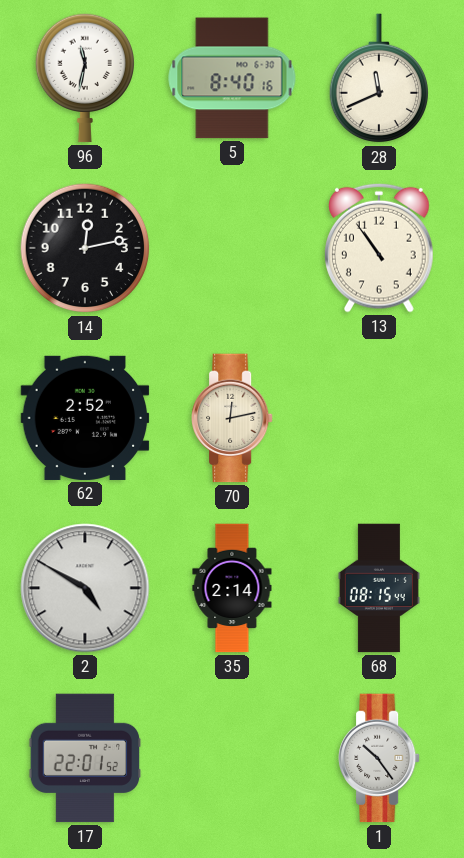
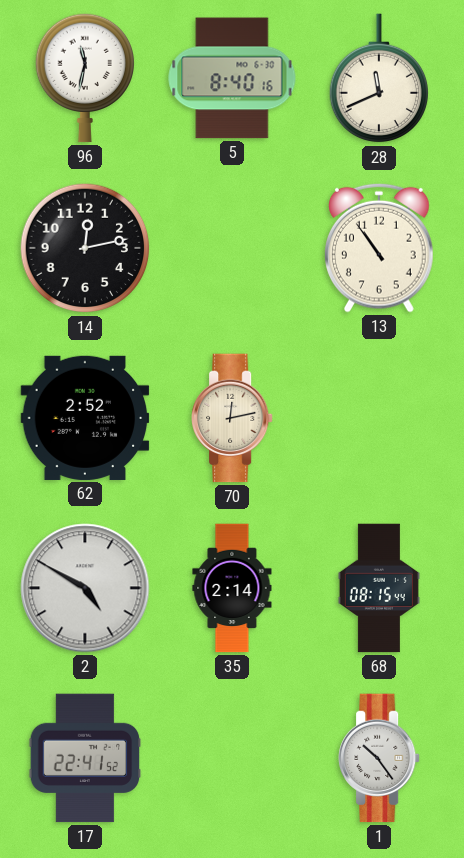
17: 22:01 -> 22:41 (85, 758)
